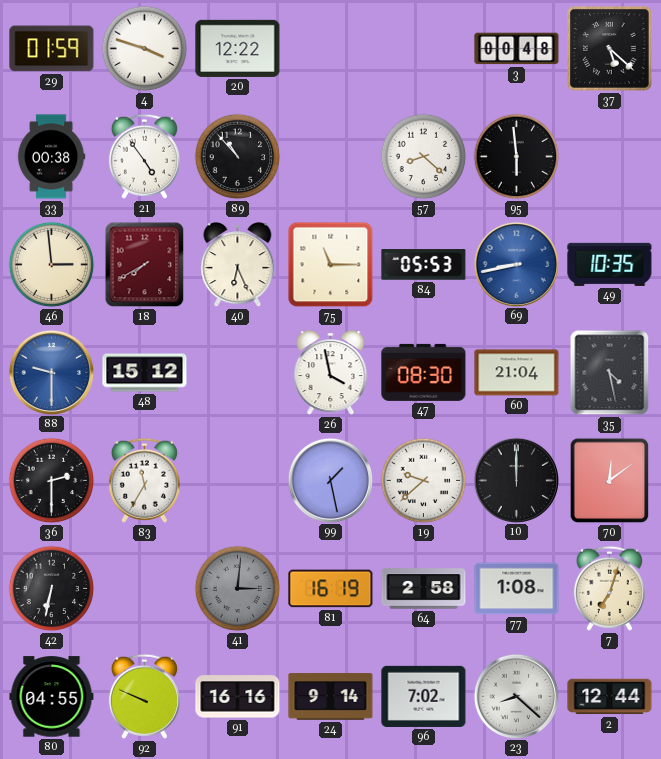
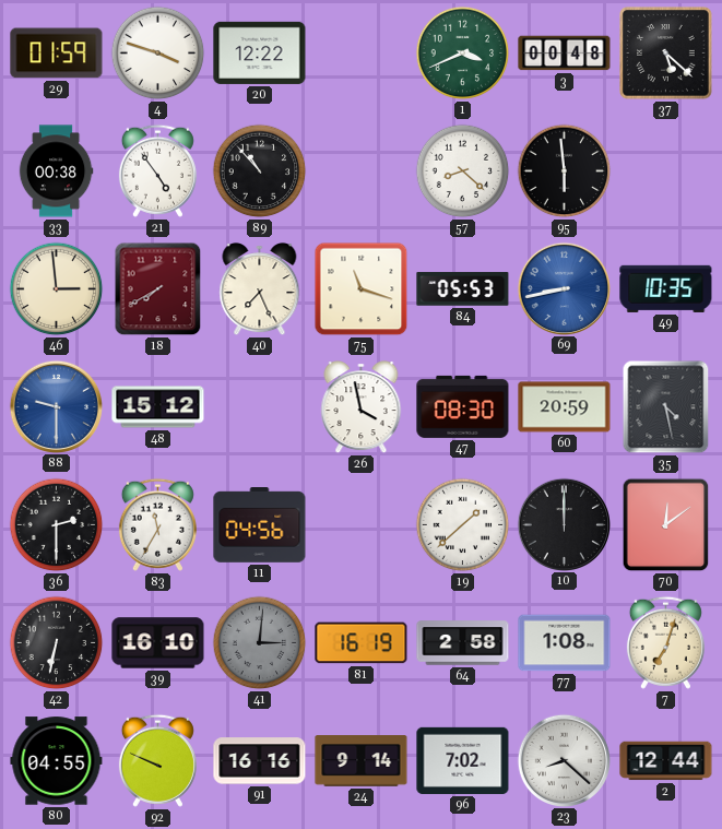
1: none -> 3:41 (463, 54)
40: 6:26 -> 7:26 (260, 289)
75: 11:15 -> 11:18 (362, 289)
60: 21:04 -> 20:59 (565, 407)
11: none -> 04:56 (260, 525)
99: 1:28 -> none (330, 480)
19: 9:38 -> 1:38 (463, 525)
39: none -> 16:10 (158, 643)
